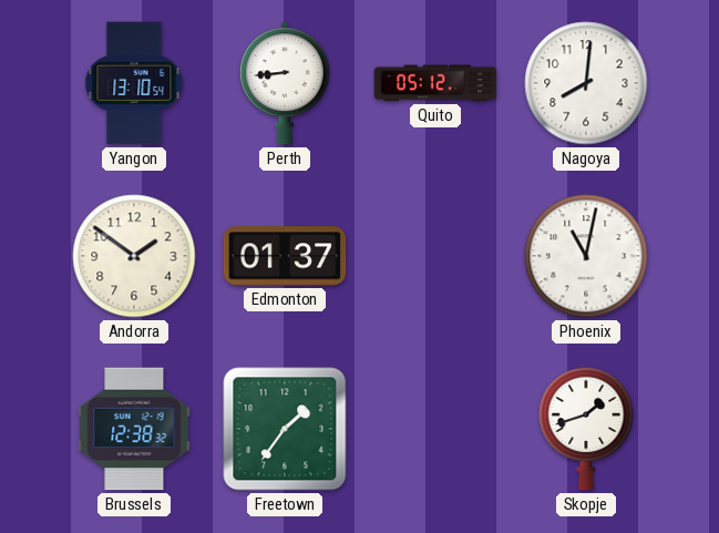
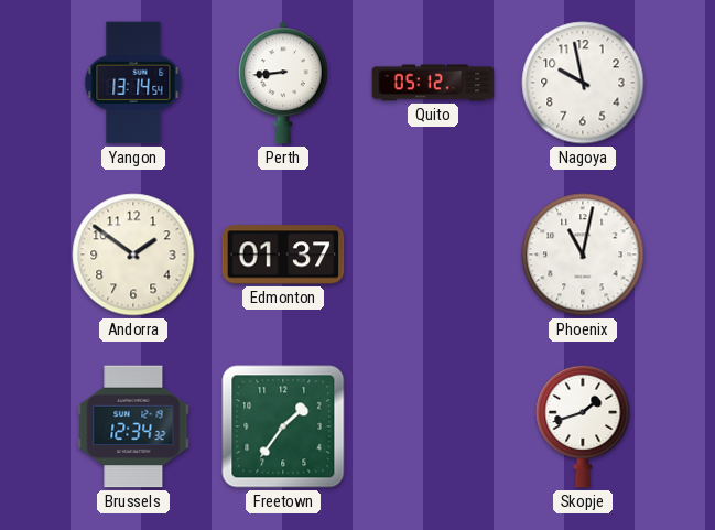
Yangon: 13:10 -> 13:14 (133, 83)
Nagoya: 8:01 -> 9:58 (583, 83)
Brussels: 12:38 -> 12:34 (133, 426)
